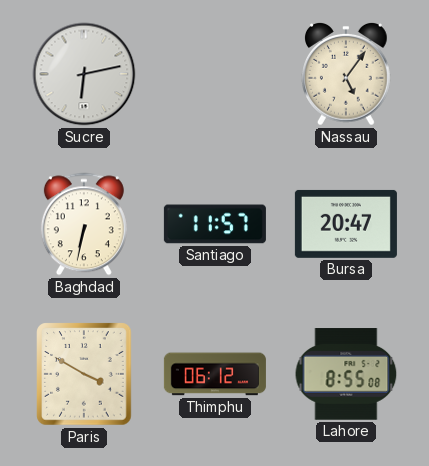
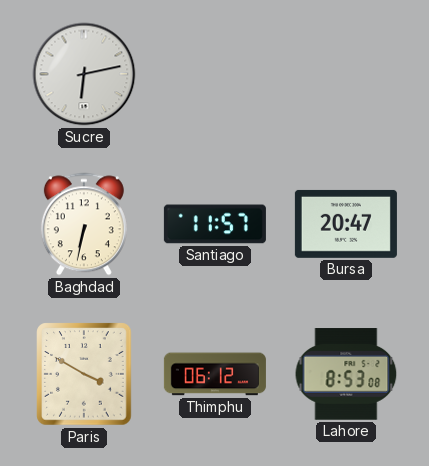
Nassau: 5:06 -> none (347, 74)
Lahore: 8:55 -> 8:53 (346, 374)
